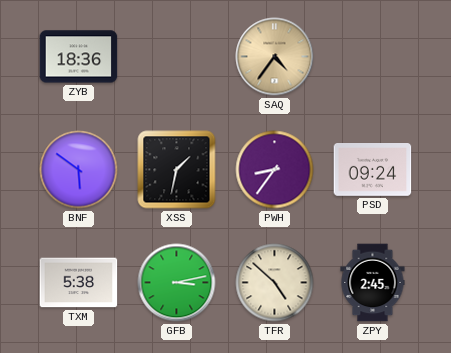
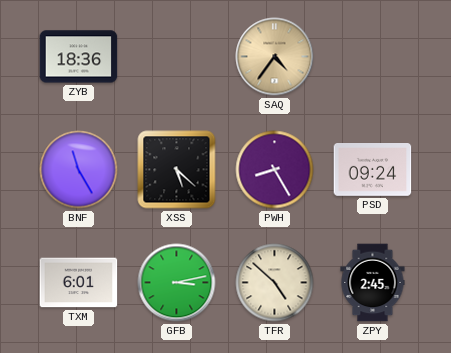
BNF: 5:51 -> 11:25 (79, 170)
XSS: 1:32 -> 5:22 (177, 170)
PWH: 8:36 -> 8:25 (275, 170)
TXM: 5:38 -> 6:01 (79, 283)
